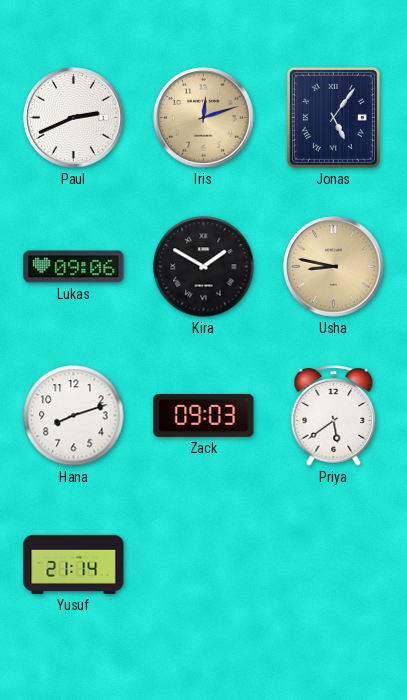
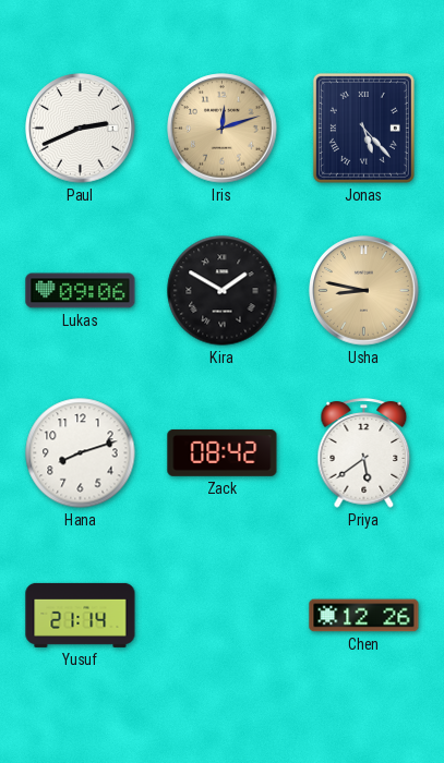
Jonas: 5:06 -> 5:23 (363, 128)
Zack: 09:03 -> 08:42 (223, 452)
Chen: none -> 12:26 (364, 616)
